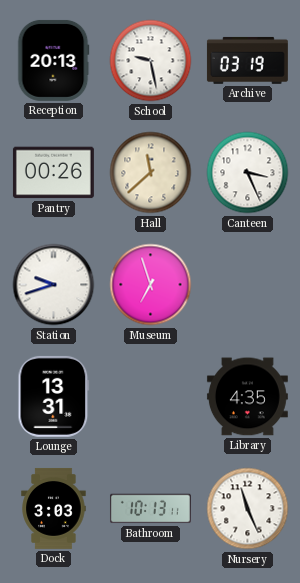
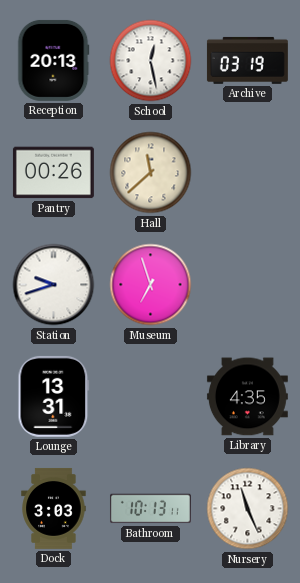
School: 9:28 -> 12:28 (151, 61)
Canteen: 3:26 -> none (248, 173)
